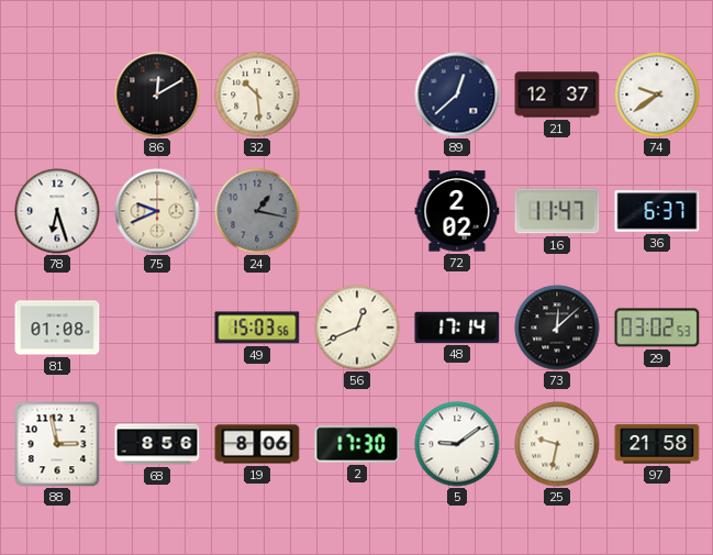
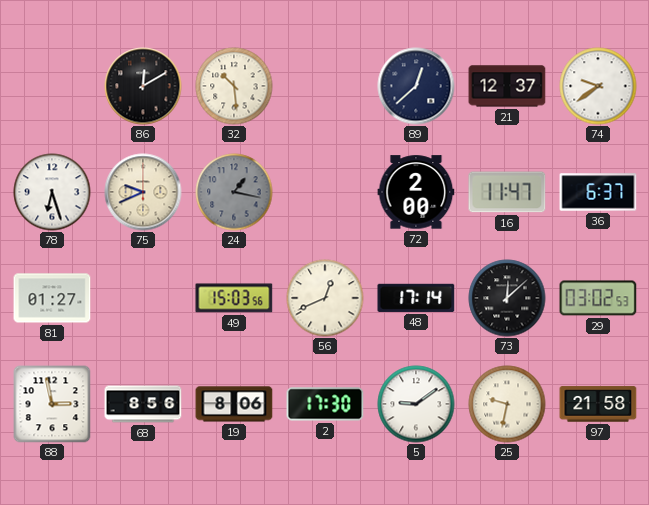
72: 2:02 -> 2:00 (416, 192)
81: 01:08 -> 01:27 (52, 298)
